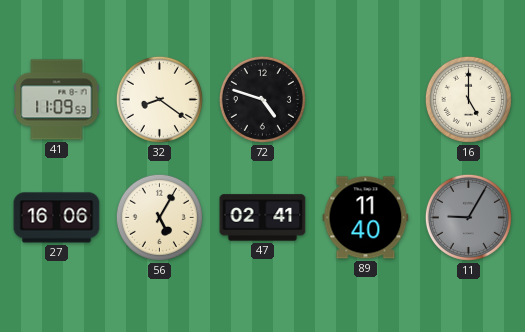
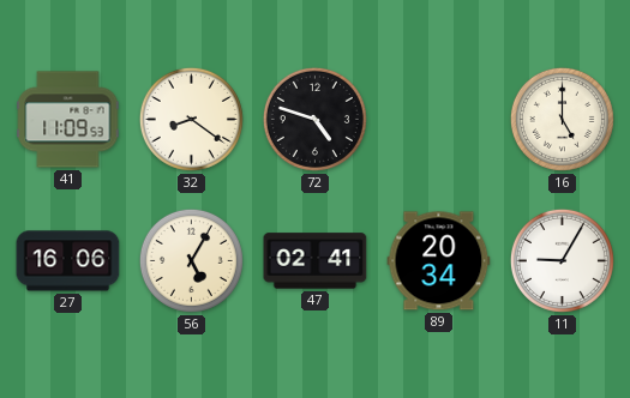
89: 11:40 -> 20:34 (439, 261)
11 dial: grey -> white (562, 260)
